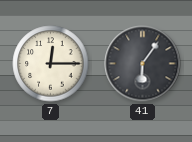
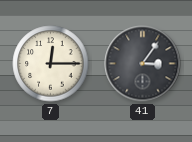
41: 6:06 -> 3:06 (143, 64)
